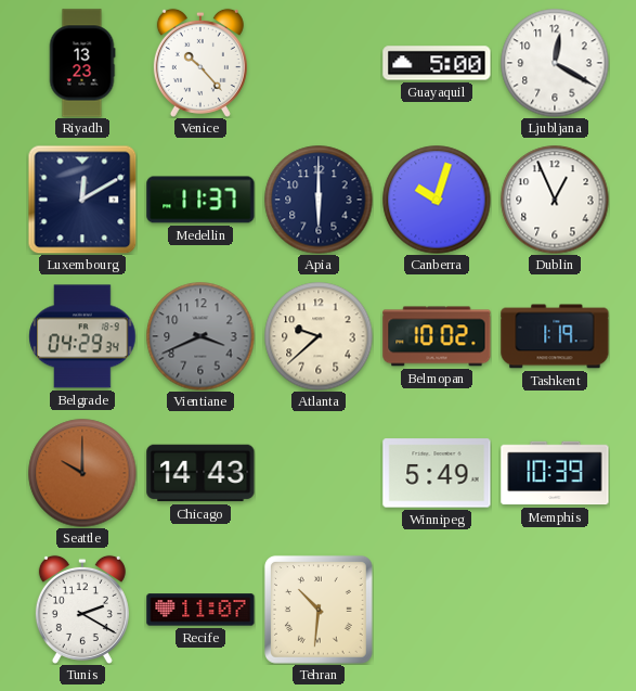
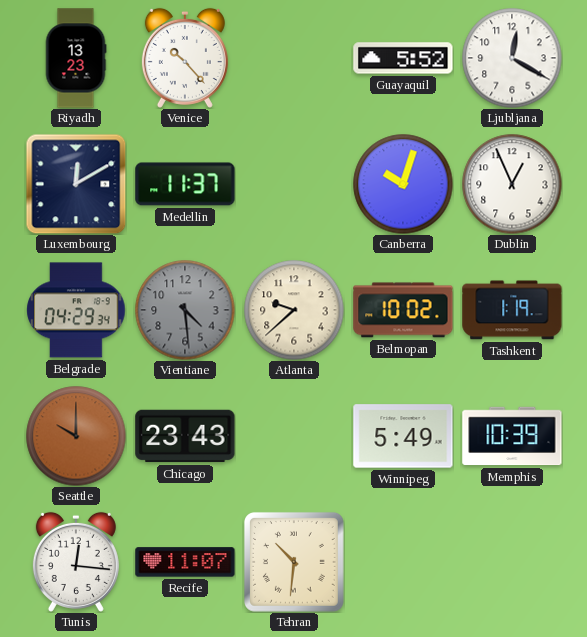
Guayaquil: 5:00 -> 5:52 (403, 58)
Apia: 6:00 -> none (319, 200)
Vientiane: 3:41 -> 4:29 (185, 310)
Chicago: 14:43 -> 23:43 (185, 436)
Tunis: 2:20 -> 12:16 (76, 562)
